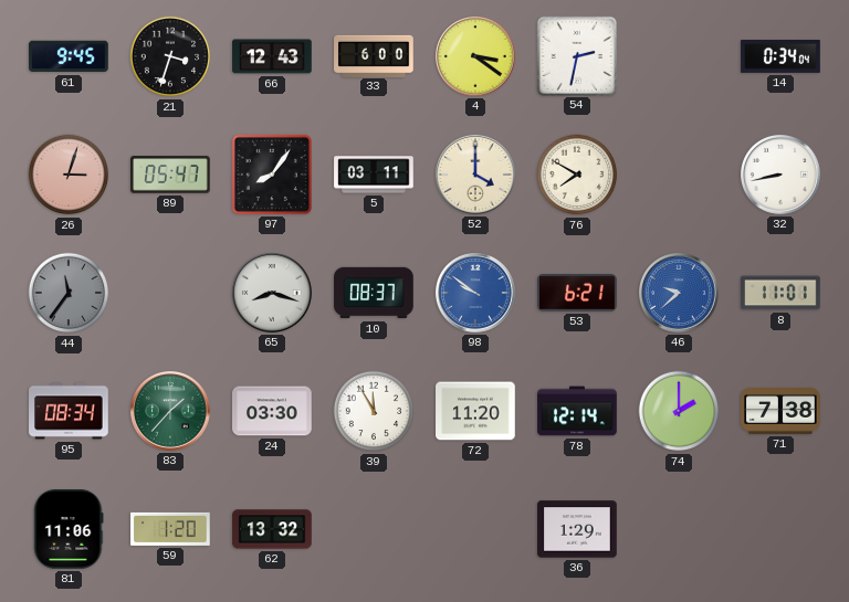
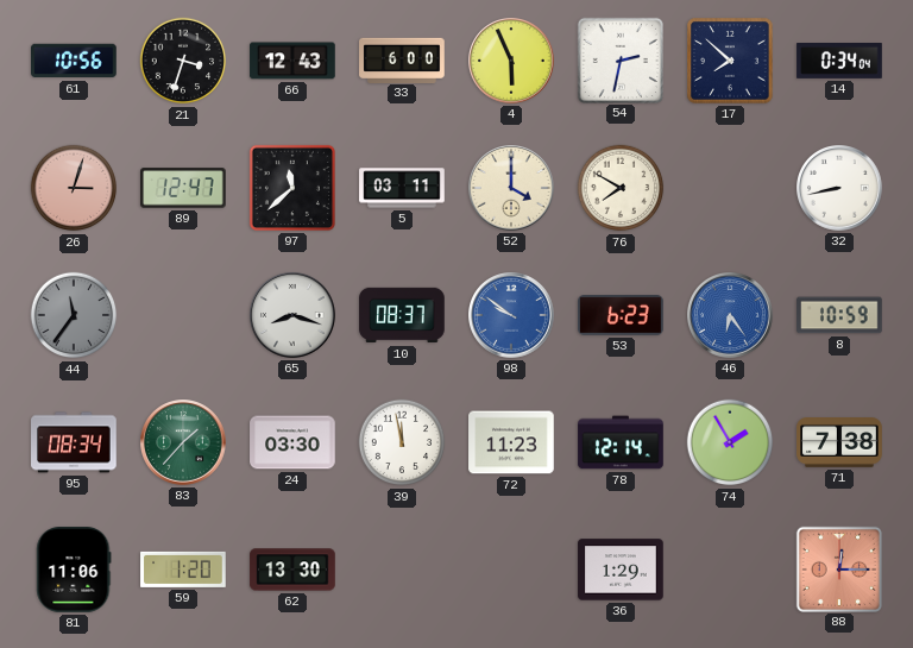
61: 9:45 -> 10:56 (74, 61)
4: 3:21 -> 5:56 (512, 62)
17: none -> 7:52 (730, 61)
89: 05:47 -> 12:47 (183, 188)
97: 8:06 -> 11:38 (292, 188)
53: 6:21 -> 6:23 (621, 315)
46: 9:38 -> 6:24 (731, 316)
8: 11:01 -> 10:59 (839, 315)
39: 11:55 -> 11:58 (402, 442)
72: 11:20 -> 11:23 (511, 442)
74: 2:00 -> 1:55 (730, 442)
62: 13:32 -> 13:30 (292, 570)
88: none -> 12:15 (838, 568)
